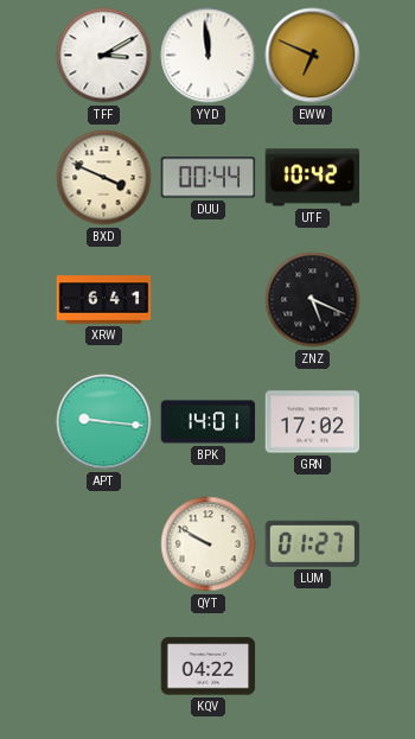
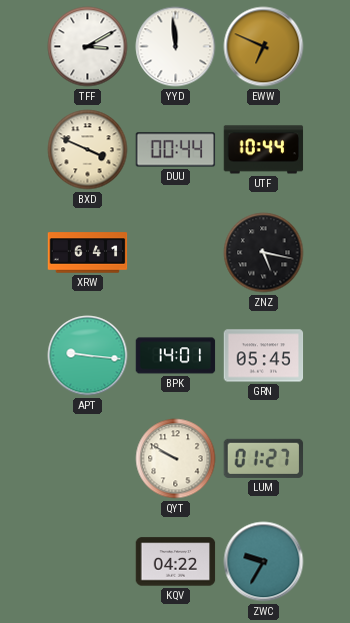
UTF: 10:42 -> 10:44 (264, 150)
ZNZ: 5:19 -> 5:17 (264, 253)
GRN: 17:02 -> 05:45 (264, 356)
ZWC: none -> 9:35 (264, 562)
